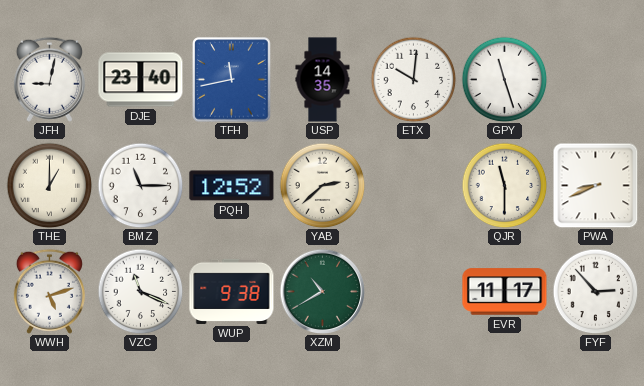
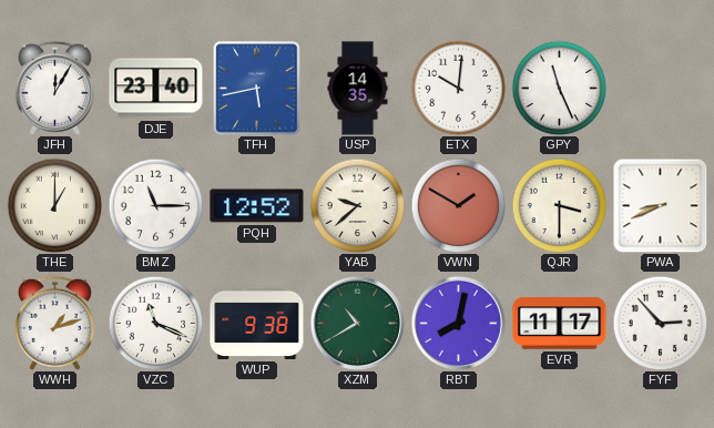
JFH: 9:02 -> 12:05 (54, 88)
TFH: 11:43 -> 5:43 (257, 89)
GPY: 11:27 -> 11:26 (559, 88)
YAB: 2:38 -> 9:38 (357, 205)
VWN: none -> 1:50 (458, 205)
QJR: 11:30 -> 3:30 (559, 205)
WWH: 5:12 -> 1:12 (54, 323)
RBT: none -> 8:02 (458, 323)
